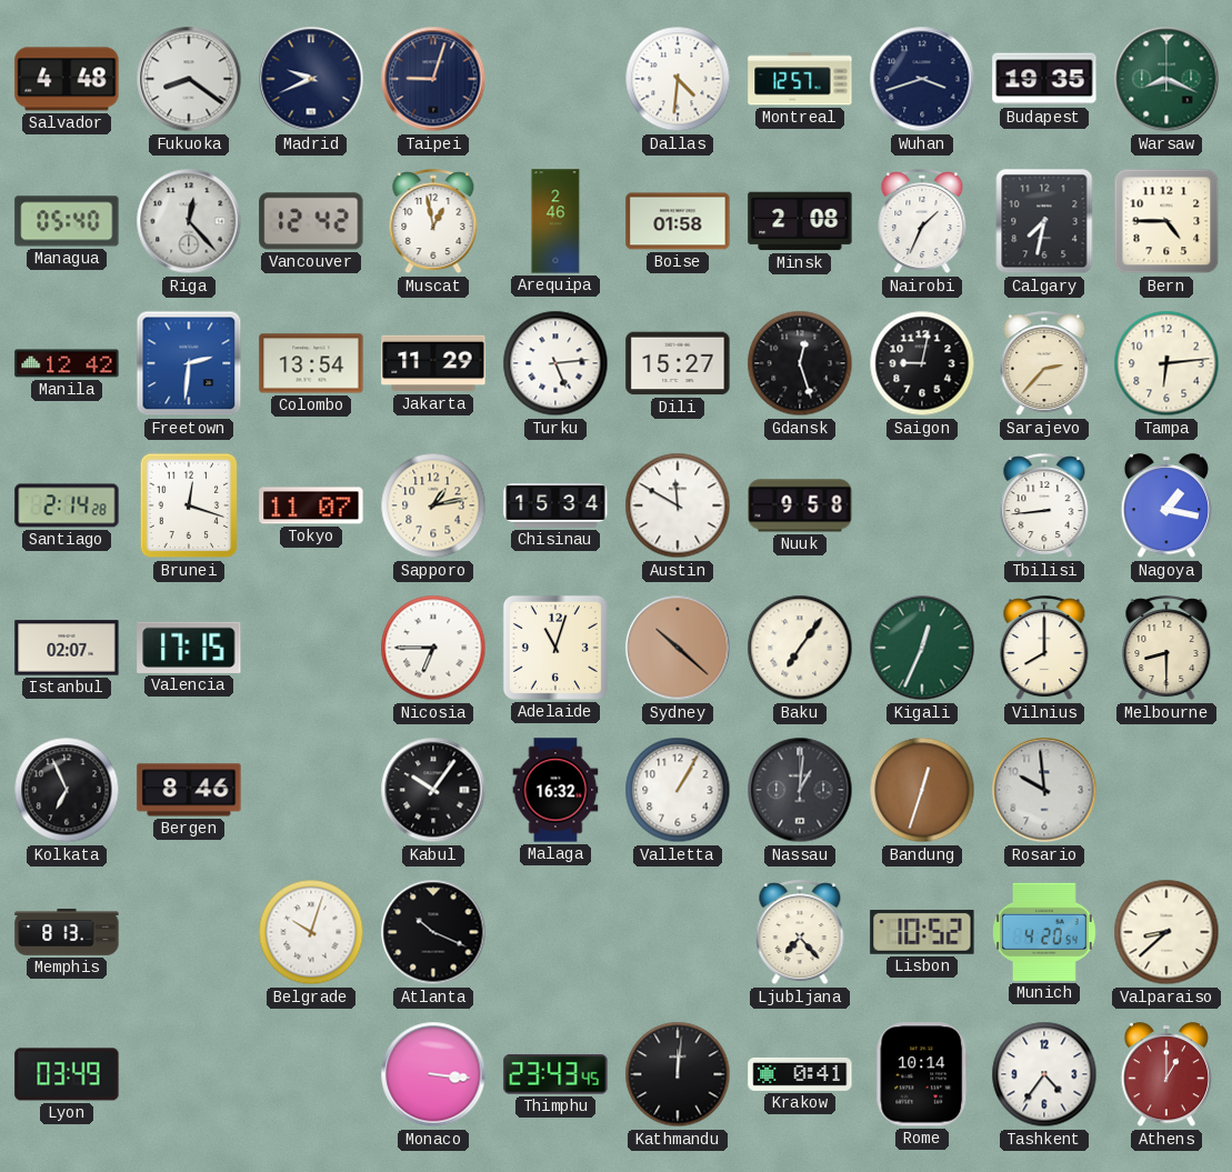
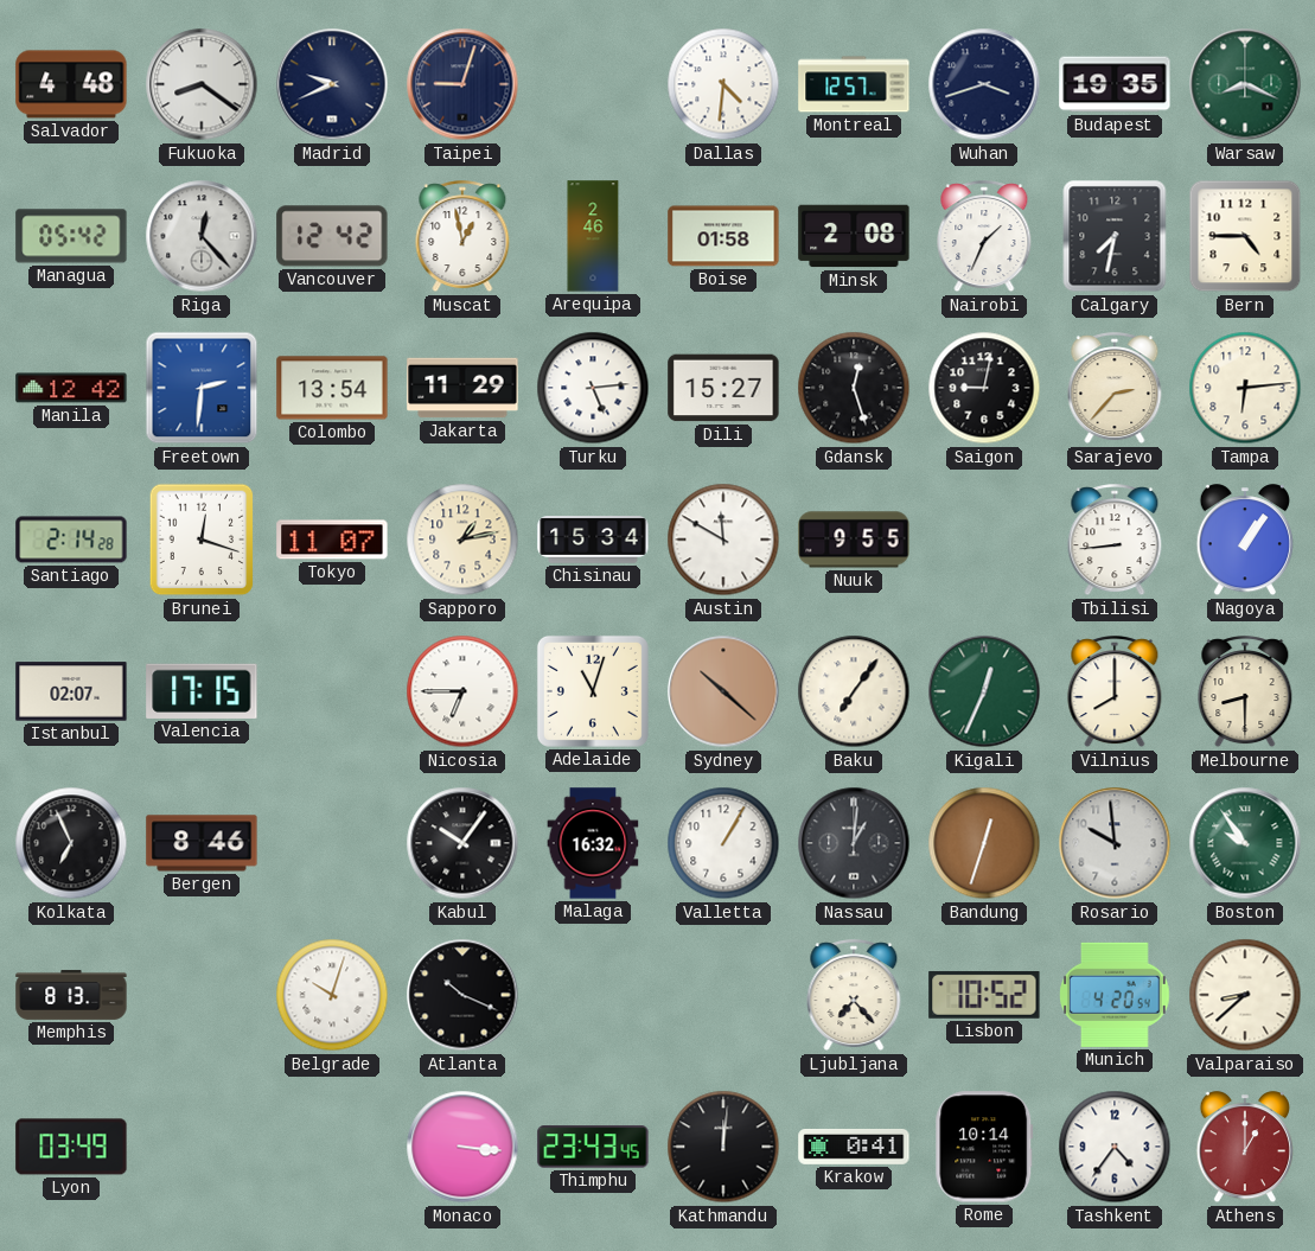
Managua: 05:40 -> 05:42 (71, 236)
Nuuk: 9:58 -> 9:55 (854, 540)
Nagoya: 1:17 -> 1:06 (1244, 541)
Boston: none -> 9:54 (1245, 843)
